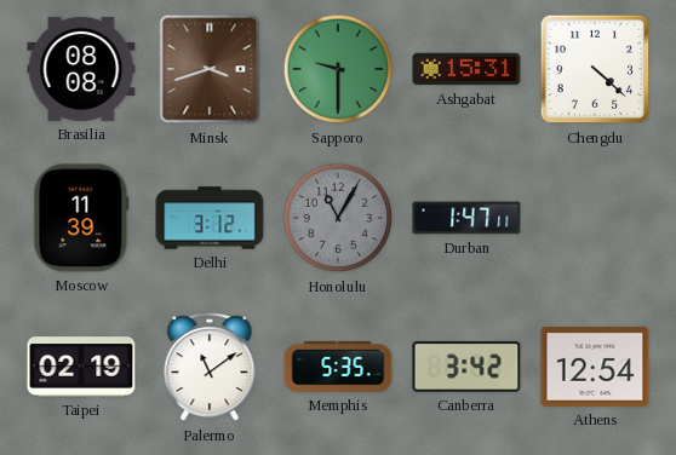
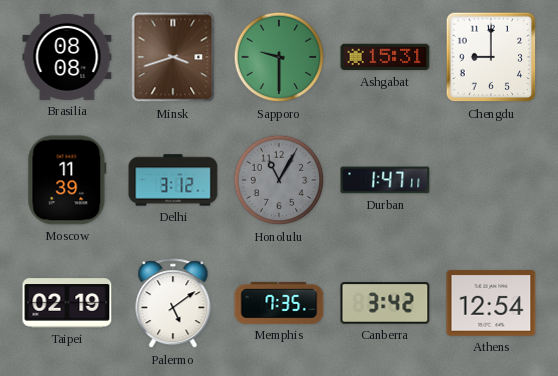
Chengdu: 4:22 -> 9:00 (491, 57)
Palermo: 11:09 -> 5:09 (173, 304)
Memphis: 5:35 -> 7:35 (279, 303)
